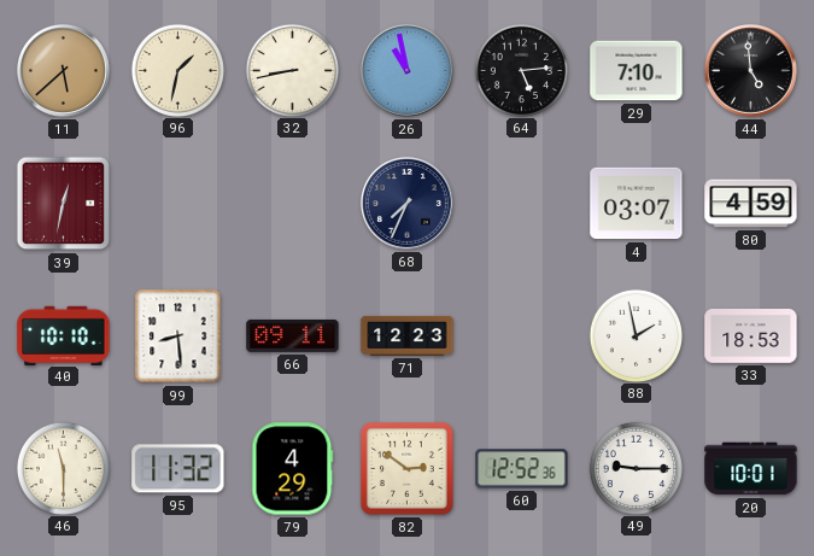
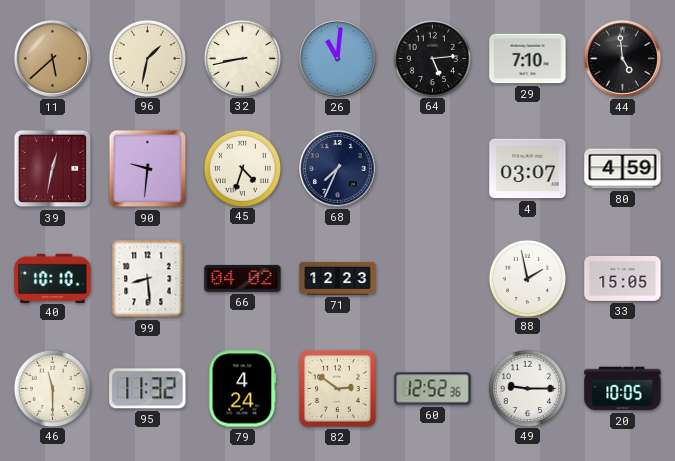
26: 10:58 -> 11:01 (337, 58)
90: none -> 9:31 (148, 169)
45: none -> 4:33 (242, 168)
66: 09:11 -> 04:02 (243, 278)
33: 18:53 -> 15:05 (623, 279)
79: 4:29 -> 4:24 (243, 389)
20: 10:01 -> 10:05 (623, 389)
